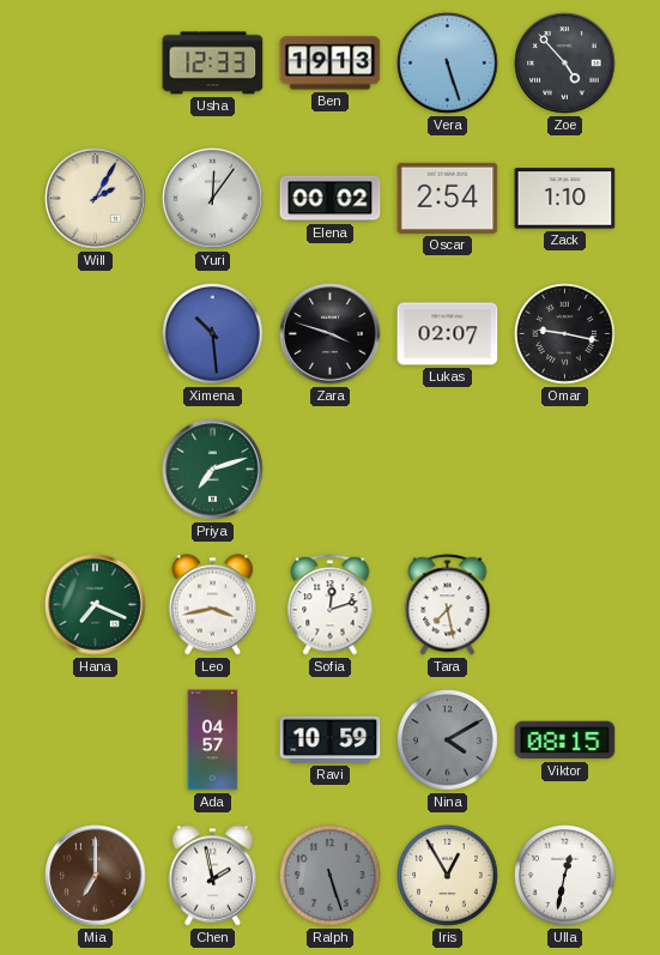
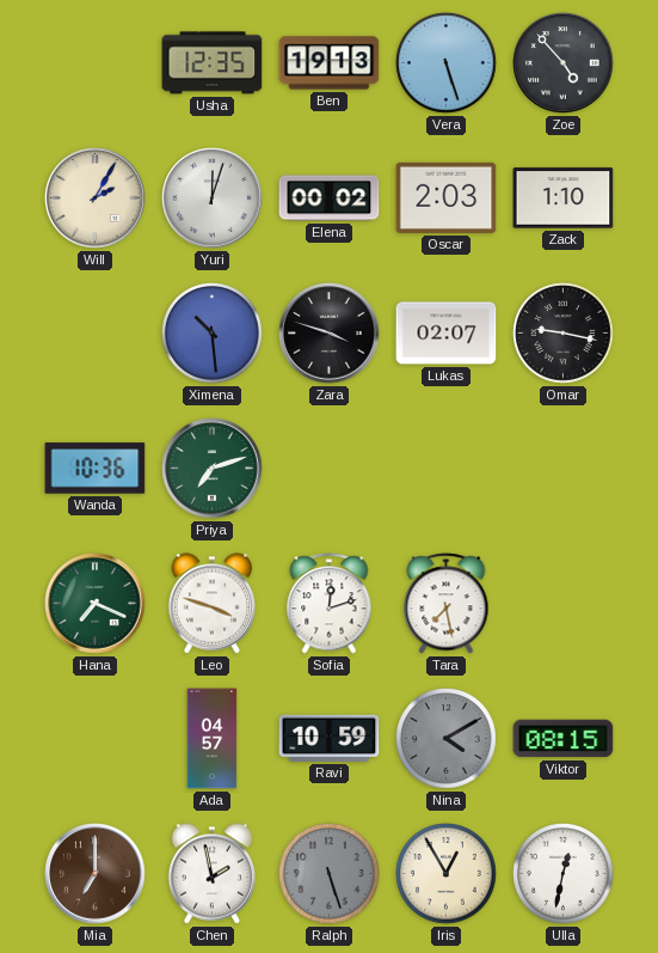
Usha: 12:33 -> 12:35 (213, 63)
Yuri: 12:06 -> 12:03 (213, 198)
Oscar: 2:54 -> 2:03 (447, 197)
Wanda: none -> 10:36 (96, 469)
Leo: 3:43 -> 3:48 (213, 604)
